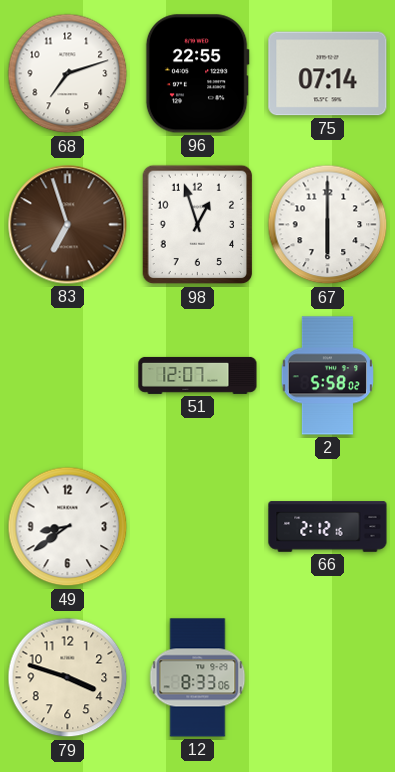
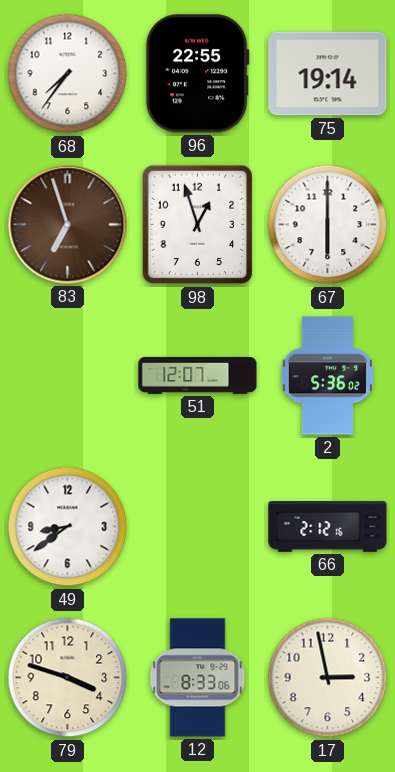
68: 7:12 -> 7:36 (68, 74)
75: 07:14 -> 19:14 (328, 74)
2: 5:58 -> 5:36 (327, 376)
17: none -> 2:58 (328, 678)
